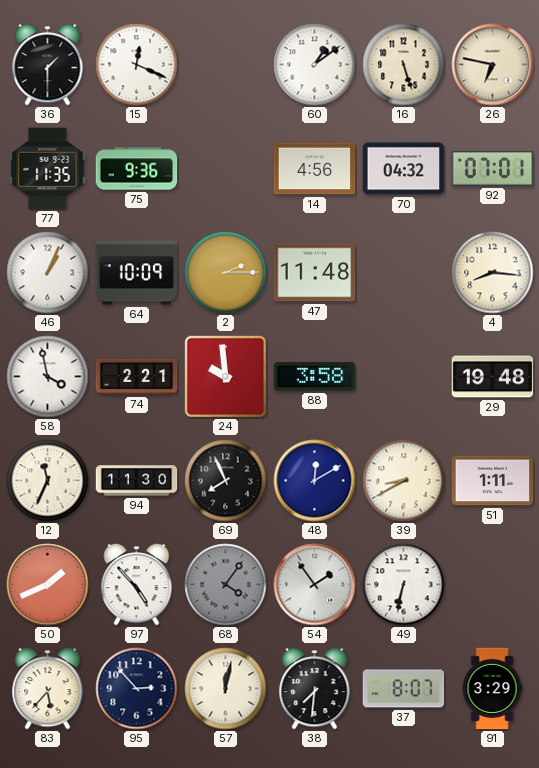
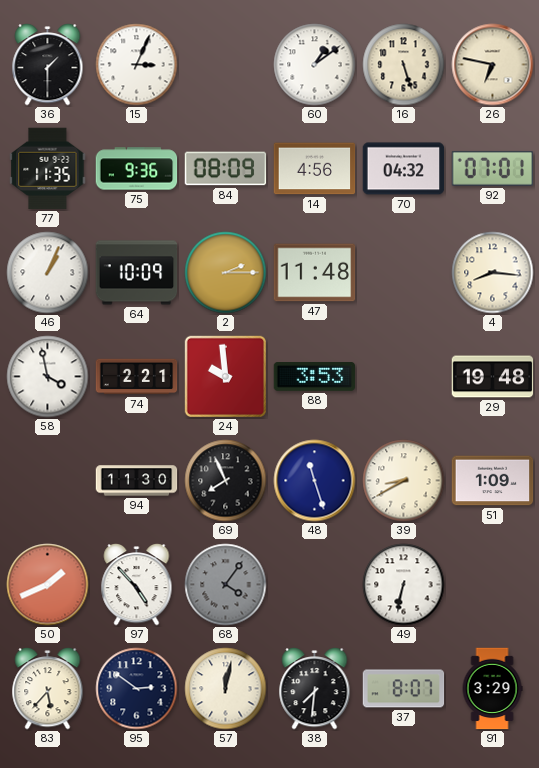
15: 12:19 -> 3:04 (137, 65)
84: none -> 08:09 (226, 169)
88: 3:58 -> 3:53 (315, 377)
12: 11:34 -> none (48, 481)
48: 12:10 -> 11:27 (315, 481)
51: 1:11 -> 1:09 (493, 481)
54: 1:54 -> none (315, 585)
95: 2:53 -> 2:51 (137, 689)
